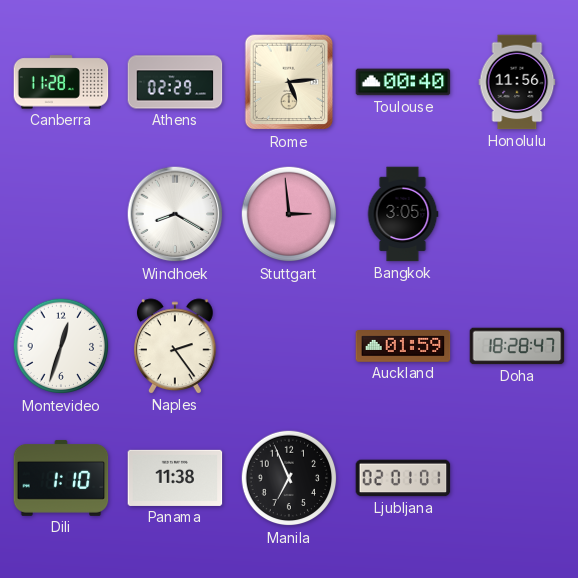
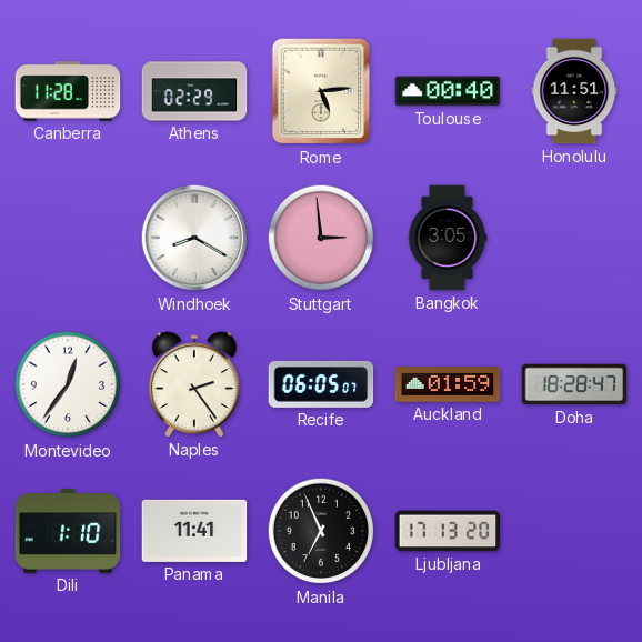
Honolulu: 11:56 -> 11:51 (574, 91)
Montevideo: 12:33 -> 12:36 (68, 384)
Recife: none -> 06:05 (321, 384)
Panama: 11:38 -> 11:41 (194, 531)
Ljubljana: 02:01 -> 17:13 (448, 531)
